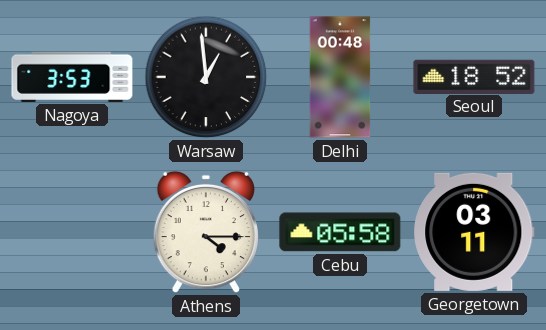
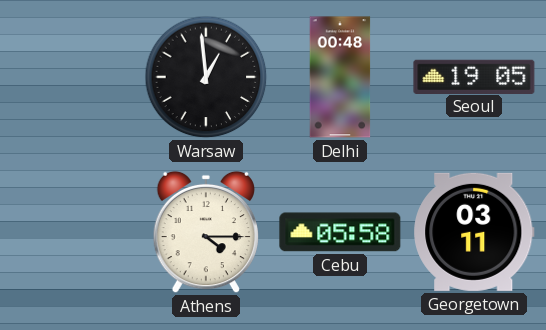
Nagoya: 3:53 -> none (72, 77)
Seoul: 18:52 -> 19:05 (474, 76)
